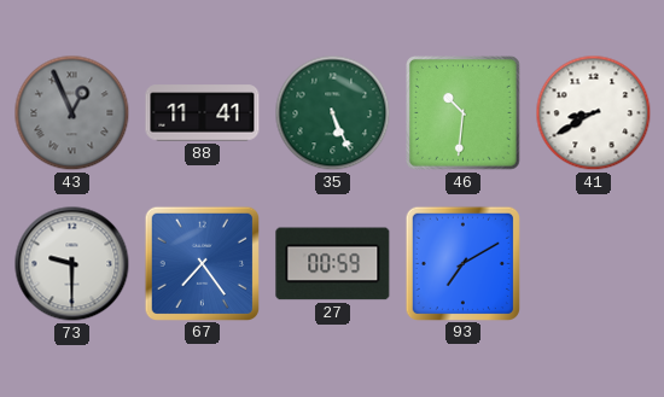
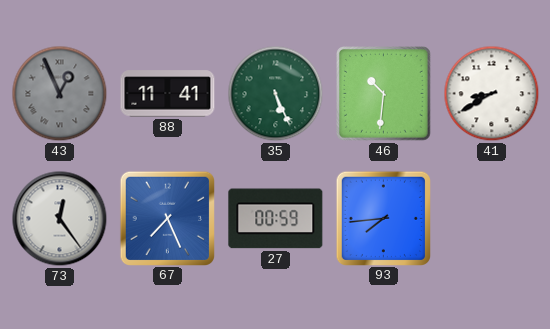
73: 9:30 -> 12:24 (60, 219)
67: 7:24 -> 7:26 (167, 218)
93: 7:10 -> 7:44 (383, 218)
